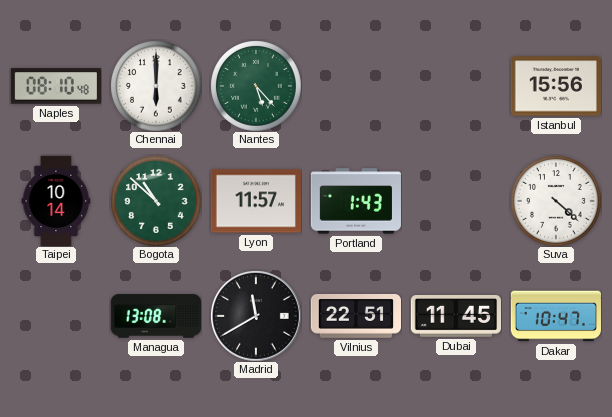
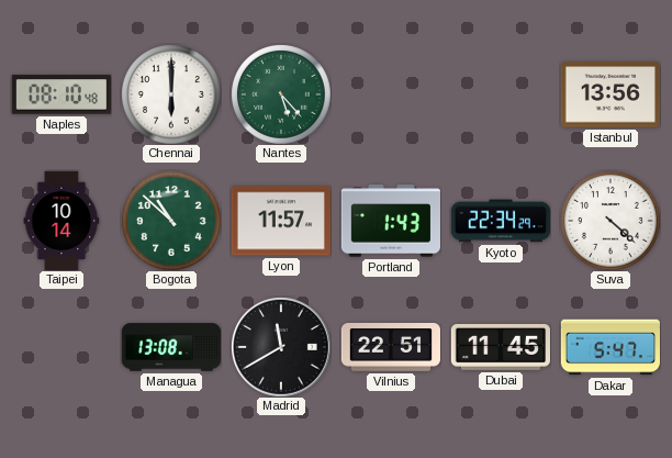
Istanbul: 15:56 -> 13:56 (609, 94)
Kyoto: none -> 22:34 (500, 221)
Dakar: 10:47 -> 5:47 (609, 347)
